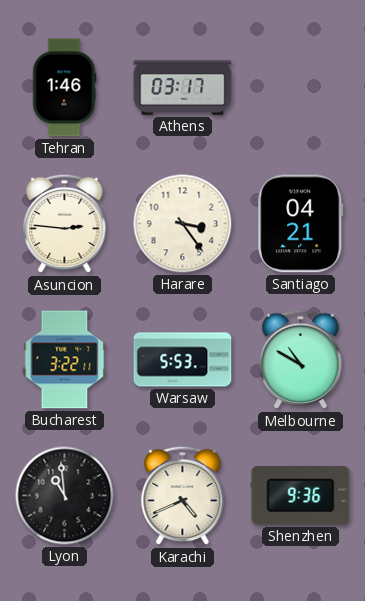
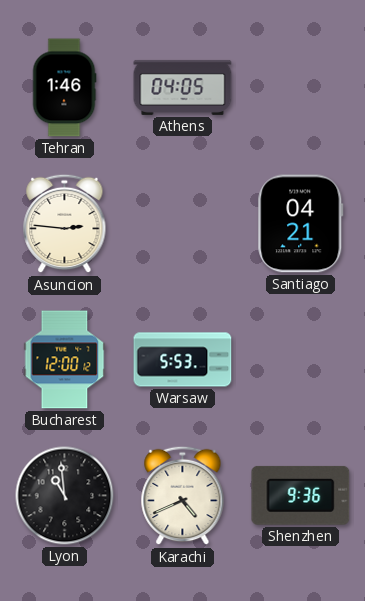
Athens: 03:17 -> 04:05 (183, 87)
Harare: 3:24 -> none (183, 224)
Bucharest: 3:22 -> 12:00 (65, 360)
Melbourne: 10:50 -> none (301, 360)
